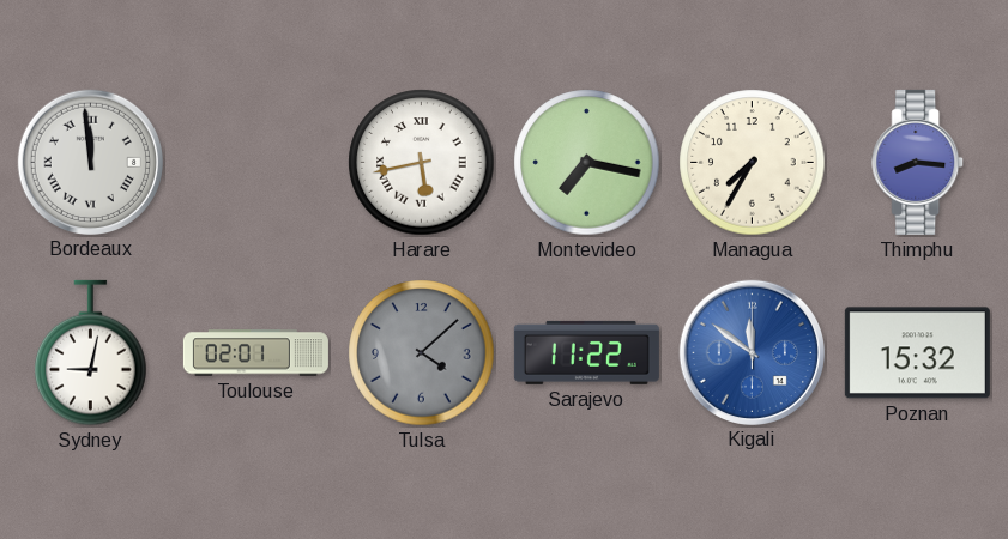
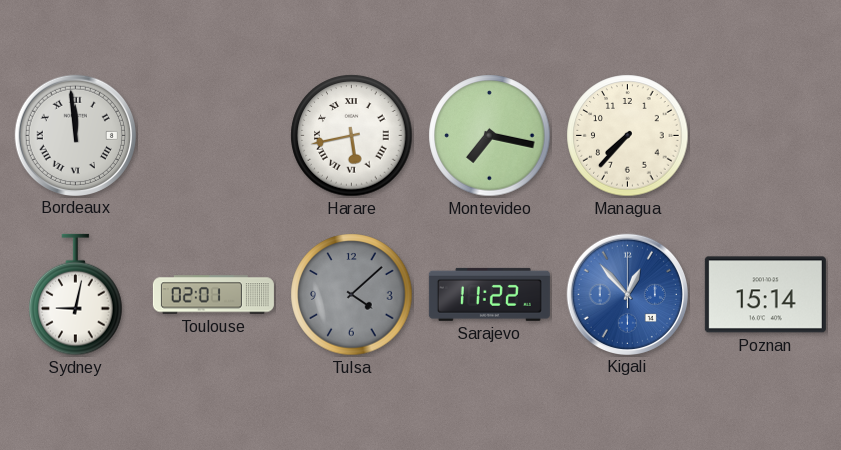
Managua: 7:35 -> 7:37 (628, 136)
Thimphu: 8:16 -> none (918, 162)
Kigali: 11:51 -> 12:53 (627, 294)
Poznan: 15:32 -> 15:14 (765, 295)
